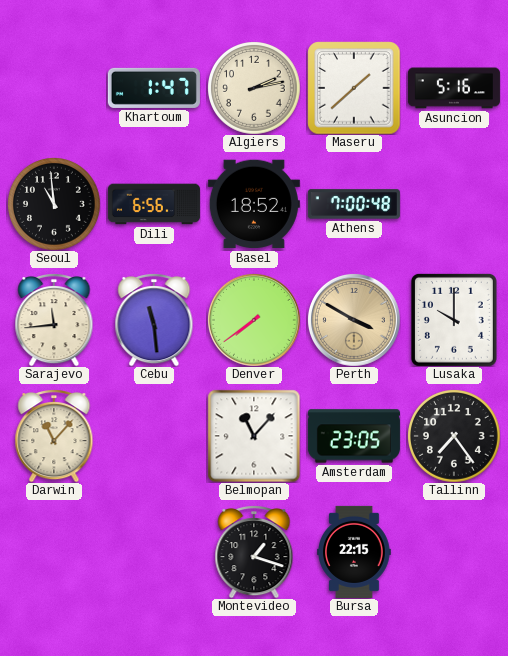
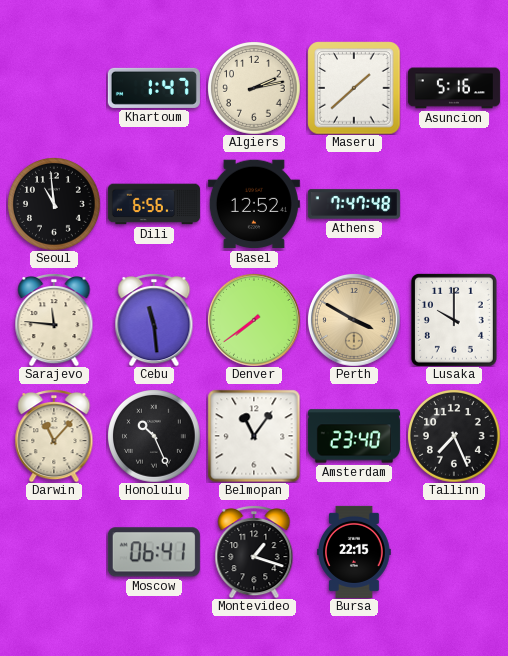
Basel: 18:52 -> 12:52 (254, 204)
Athens: 7:00 -> 7:47 (354, 204)
Sarajevo: 11:44 -> 11:46 (54, 320)
Honolulu: none -> 10:26 (154, 436)
Belmopan: 11:07 -> 11:06 (254, 436)
Amsterdam: 23:05 -> 23:40 (354, 436)
Tallinn: 7:24 -> 7:26 (454, 436)
Moscow: none -> 06:41 (154, 552)
